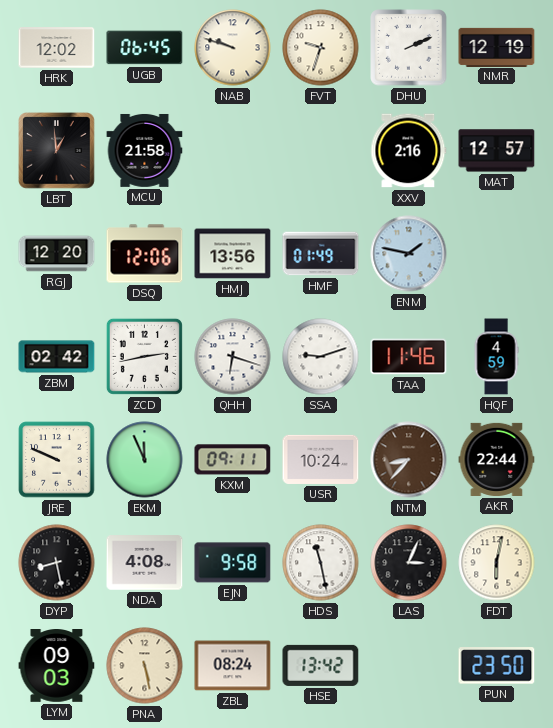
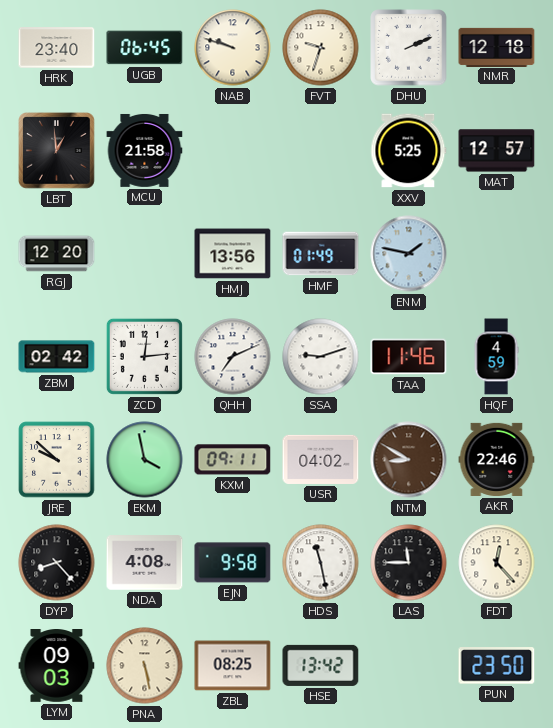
HRK: 12:02 -> 23:40 (57, 48)
NMR: 12:19 -> 12:18 (497, 47)
XXV: 2:16 -> 5:25 (409, 151)
DSQ: 12:06 -> none (145, 254)
ZCD: 2:43 -> 12:14 (144, 356)
QHH: 6:18 -> 7:11 (233, 357)
JRE: 9:49 -> 9:52 (57, 460)
EKM: 11:56 -> 3:58 (145, 460)
USR: 10:24 -> 04:02 (321, 459)
NTM: 8:37 -> 8:50 (409, 460)
AKR: 22:44 -> 22:46 (497, 459)
DYP: 8:28 -> 8:23 (57, 563)
LAS: 3:04 -> 11:45 (409, 563)
FDT: 6:02 -> 12:23 (497, 563)
ZBL: 08:24 -> 08:25 (233, 666)
